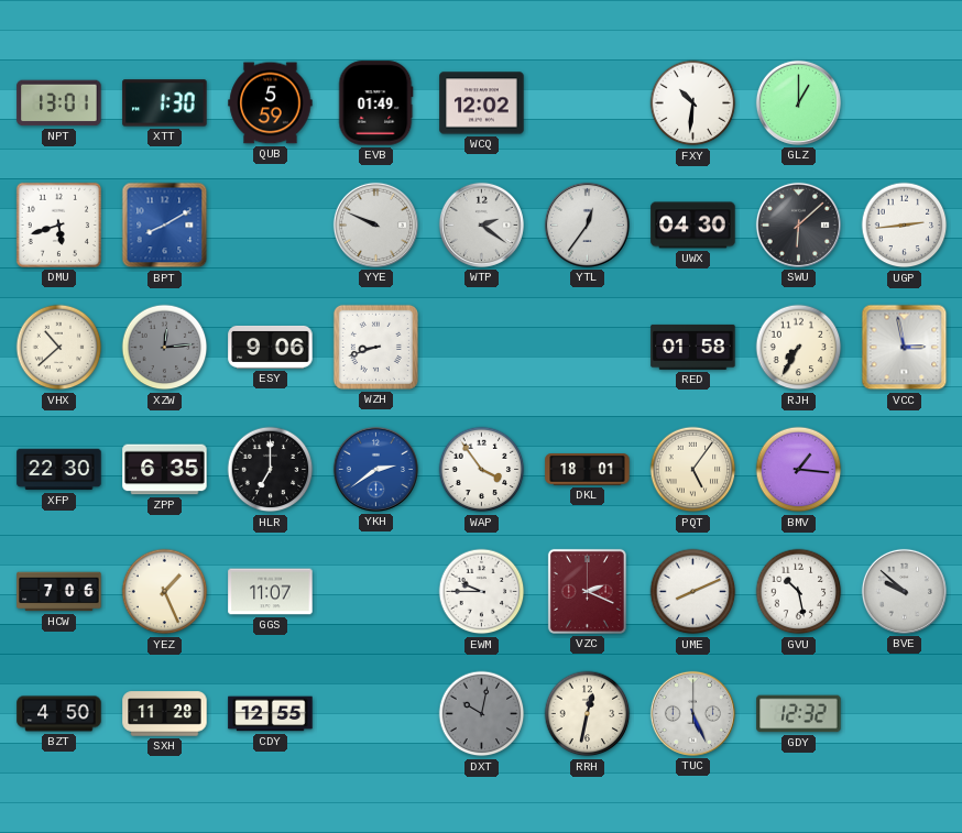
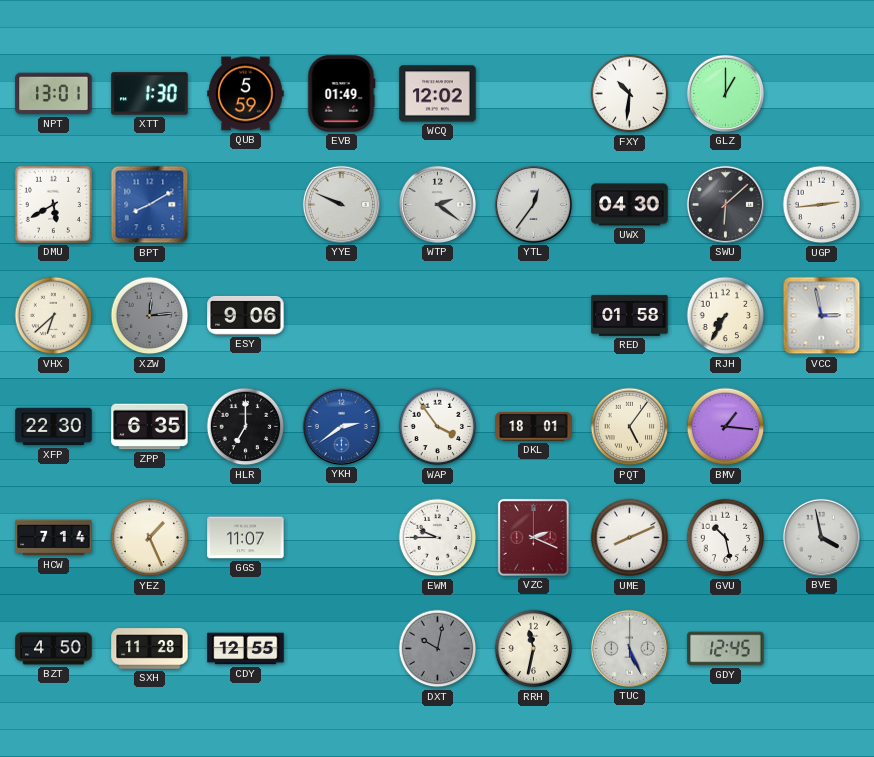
DMU: 5:42 -> 5:40 (53, 204)
VHX: 10:38 -> 6:38 (54, 316)
WZH: 8:42 -> none (375, 347)
HCW: 7:06 -> 7:14 (54, 538)
BVE: 9:52 -> 3:58 (821, 537)
RRH: 12:32 -> 11:32 (534, 649)
GDY: 12:32 -> 12:45 (726, 649)
